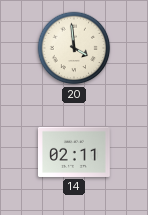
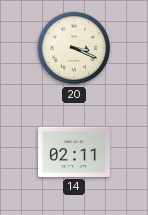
20: 3:59 -> 3:19 (74, 48)
